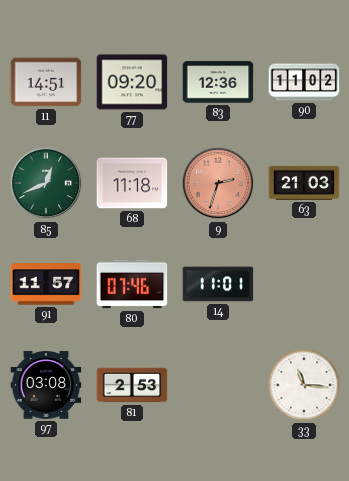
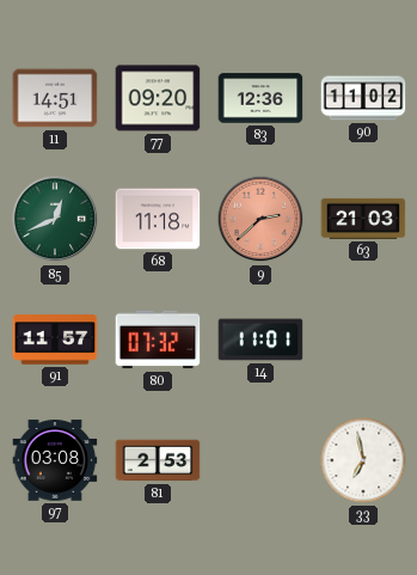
9: 2:33 -> 2:38 (260, 219)
80: 07:46 -> 07:32 (158, 340)
33: 11:16 -> 6:58 (363, 460)
